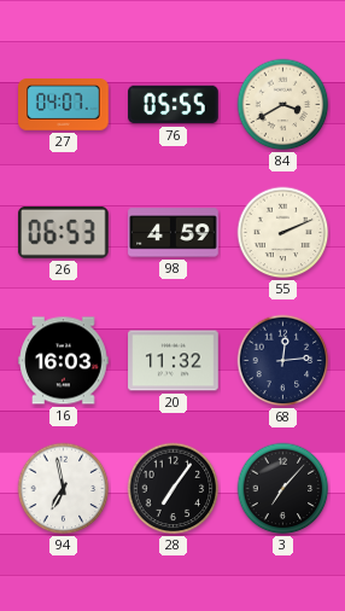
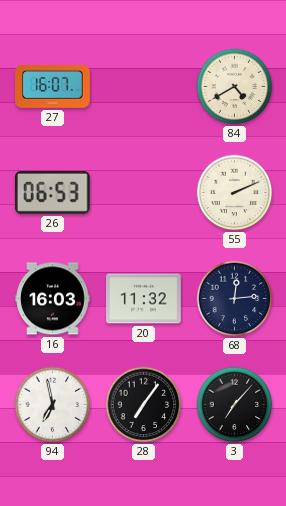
27: 04:07 -> 16:07 (53, 87)
76: 05:55 -> none (174, 105)
84: 3:40 -> 4:40 (235, 87)
98: 4:59 -> none (174, 233)
